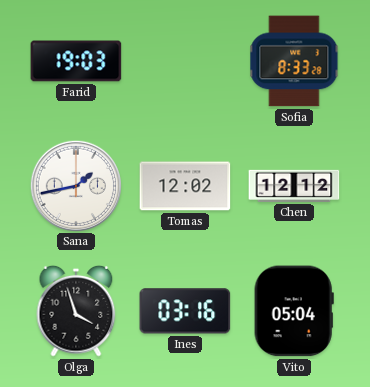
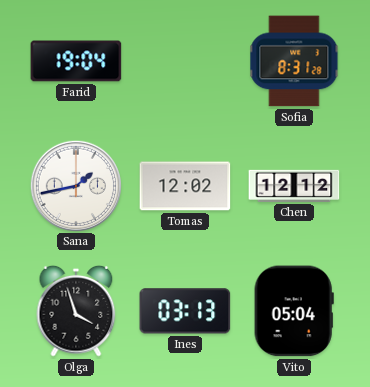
Farid: 19:03 -> 19:04 (76, 61)
Sofia: 8:33 -> 8:31 (294, 61)
Ines: 03:16 -> 03:13 (185, 311)
